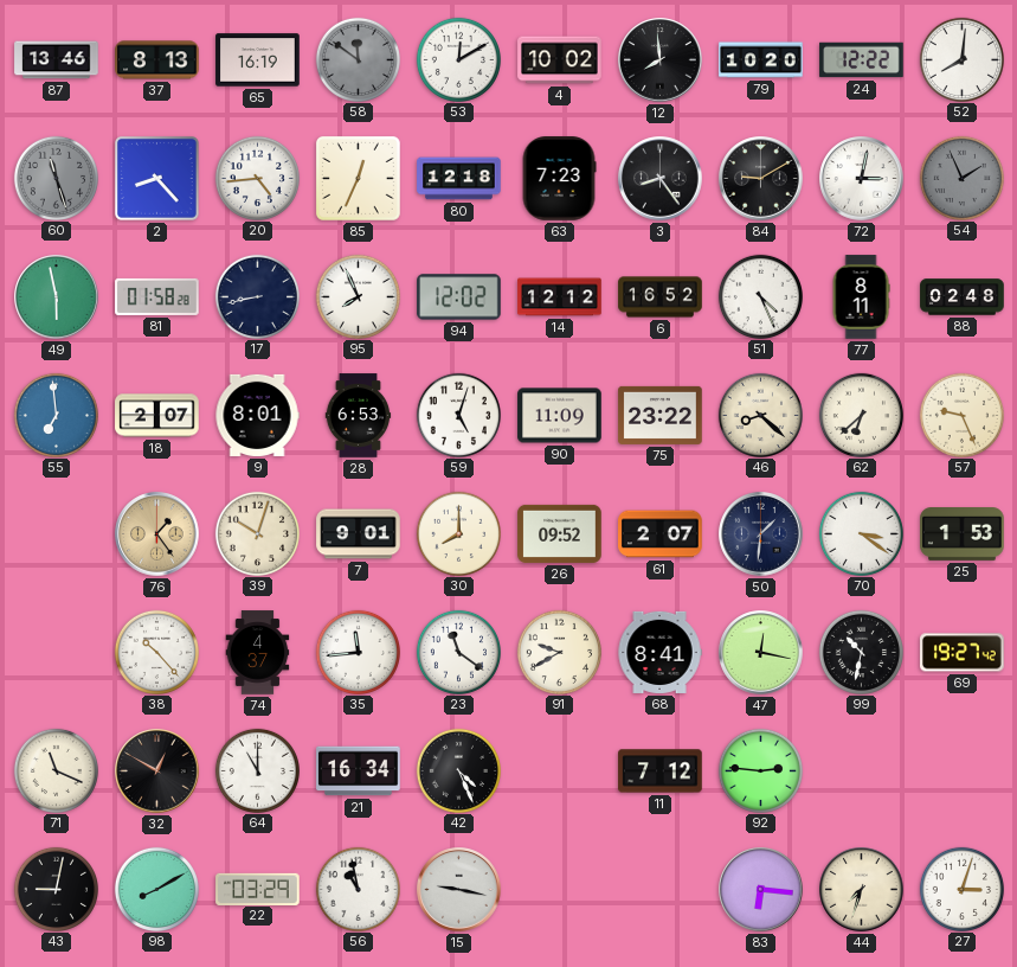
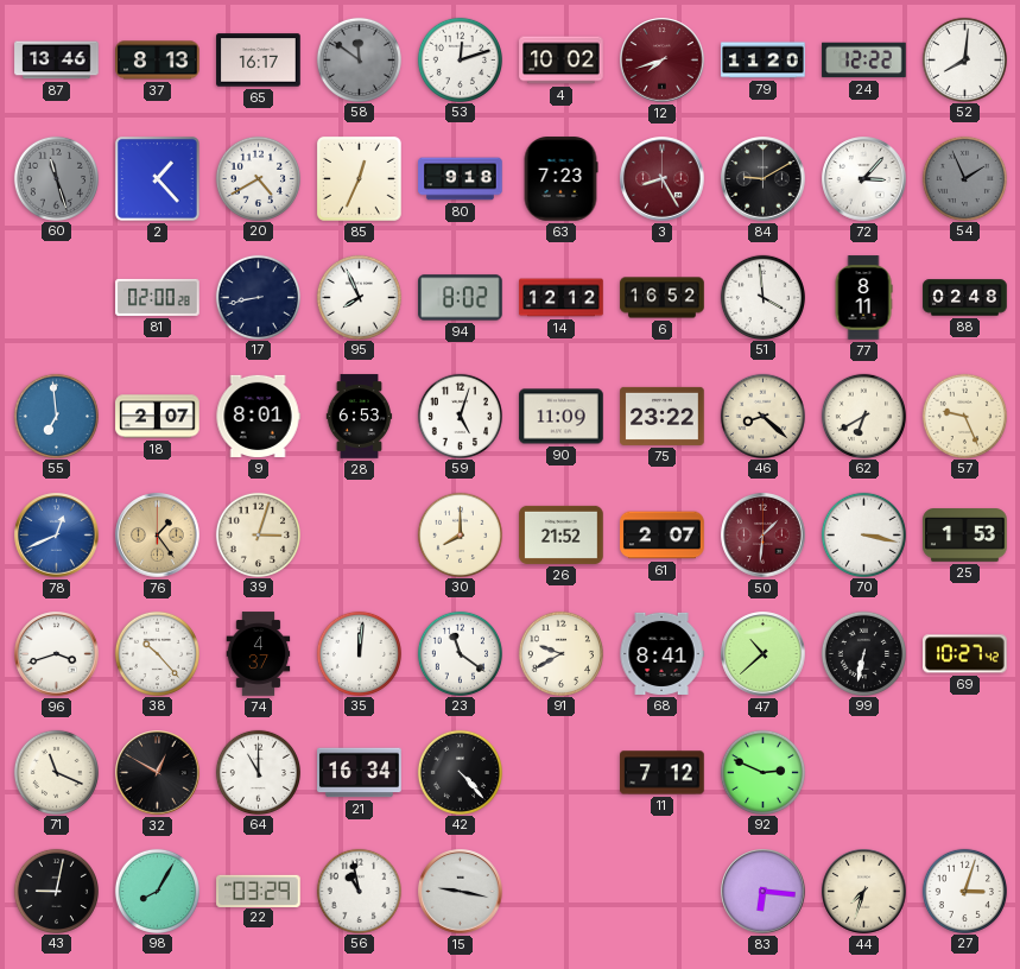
65: 16:19 -> 16:17 (259, 61)
53: 12:10 -> 12:12 (460, 59)
12: 7:59 -> 7:42 (663, 61)
12 dial: black -> burgundy (663, 61)
79: 10:20 -> 11:20 (764, 61)
2: 8:23 -> 1:23 (157, 178)
20: 4:44 -> 4:40 (258, 178)
80: 12:18 -> 9:18 (461, 179)
3: 8:24 -> 8:25 (663, 179)
3 dial: black -> burgundy (663, 179)
72: 3:02 -> 3:07 (864, 179)
49: 5:58 -> none (57, 297)
81: 01:58 -> 02:00 (158, 297)
94: 12:02 -> 8:02 (461, 298)
51: 4:26 -> 3:59 (762, 297)
62: 6:38 -> 6:40 (863, 416)
78: none -> 12:41 (57, 536)
39: 10:03 -> 3:03 (258, 534)
7: 9:01 -> none (359, 534)
26: 09:52 -> 21:52 (562, 534)
50 dial: navy -> burgundy (764, 536)
70: 3:21 -> 3:17 (863, 534)
96: none -> 3:42 (57, 654)
35: 11:44 -> 12:01 (359, 653)
47: 12:17 -> 10:38 (764, 654)
99: 10:32 -> 6:32 (863, 653)
69: 19:27 -> 10:27 (965, 654)
42: 4:26 -> 4:23 (460, 772)
92: 2:46 -> 2:49 (762, 772)
98: 8:10 -> 8:05 (157, 891)
